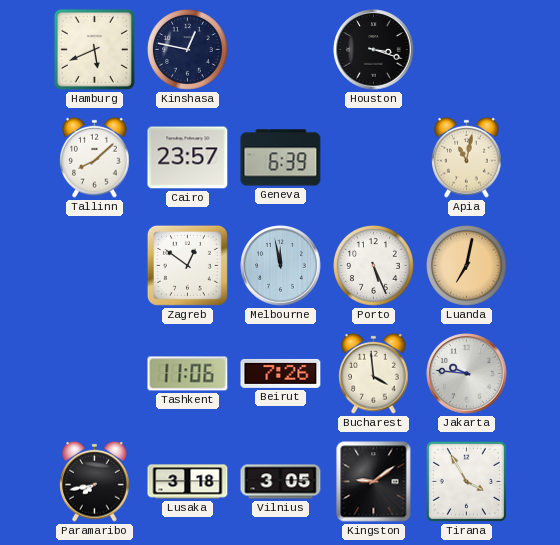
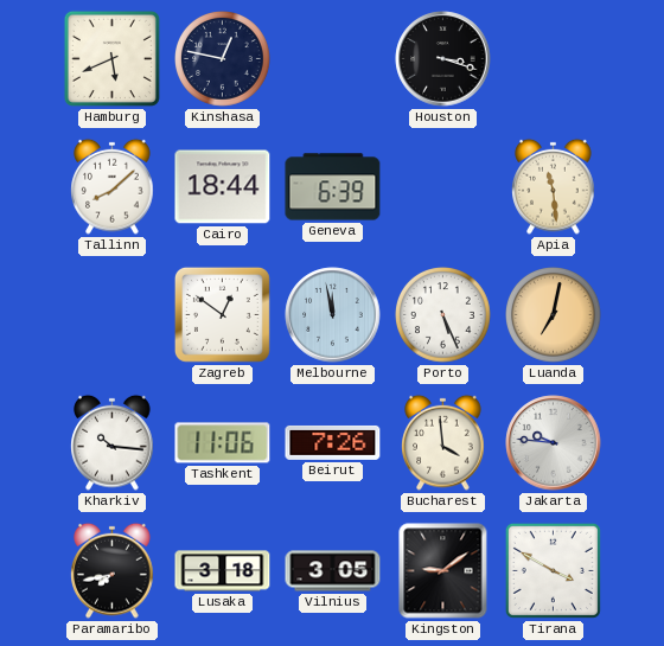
Cairo: 23:57 -> 18:44 (223, 187)
Apia: 11:02 -> 11:29 (554, 186)
Kharkiv: none -> 10:16 (113, 442)
Tirana: 3:55 -> 3:50 (553, 570)
